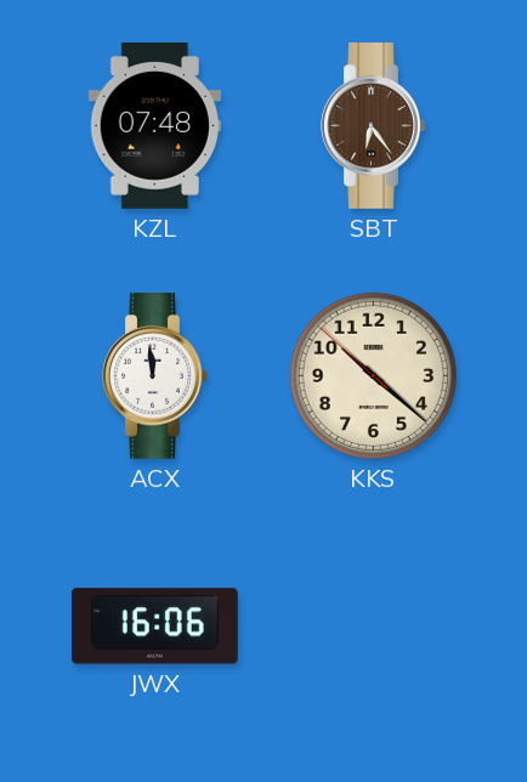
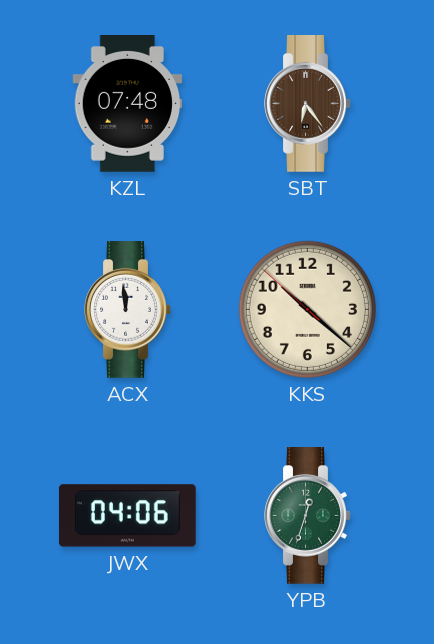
JWX: 16:06 -> 04:06 (128, 516)
YPB: none -> 12:33 (308, 516)
